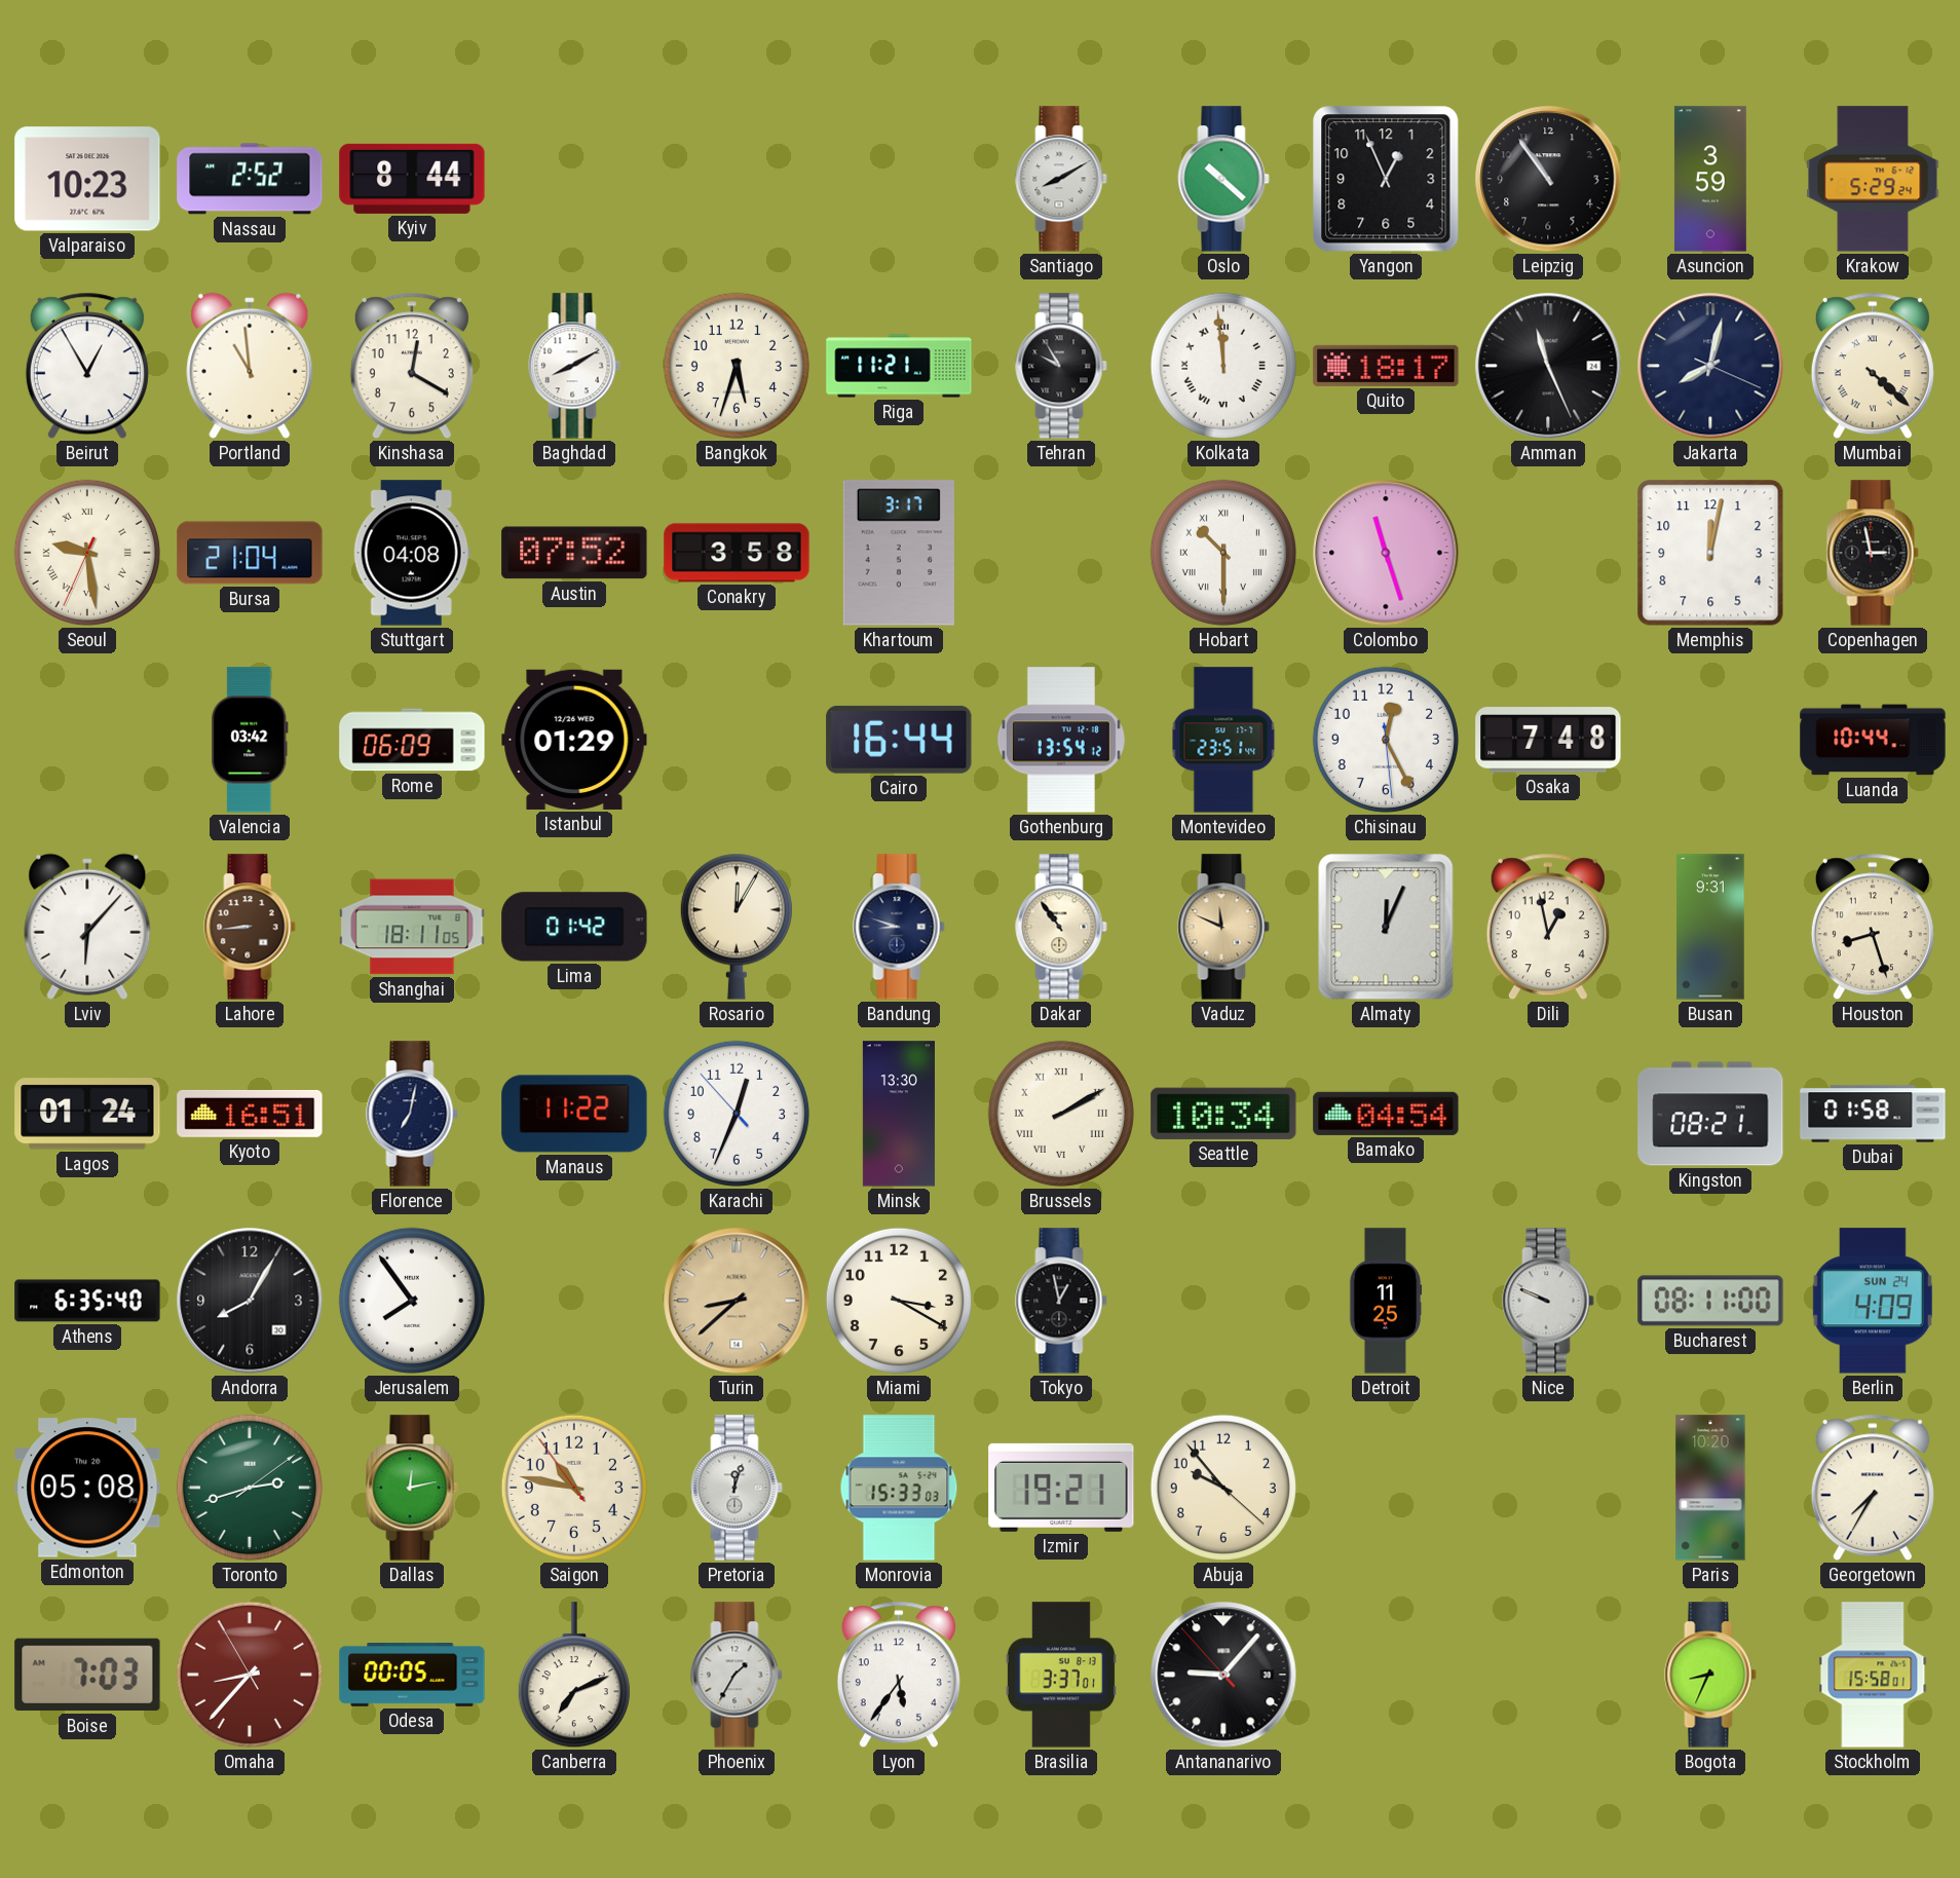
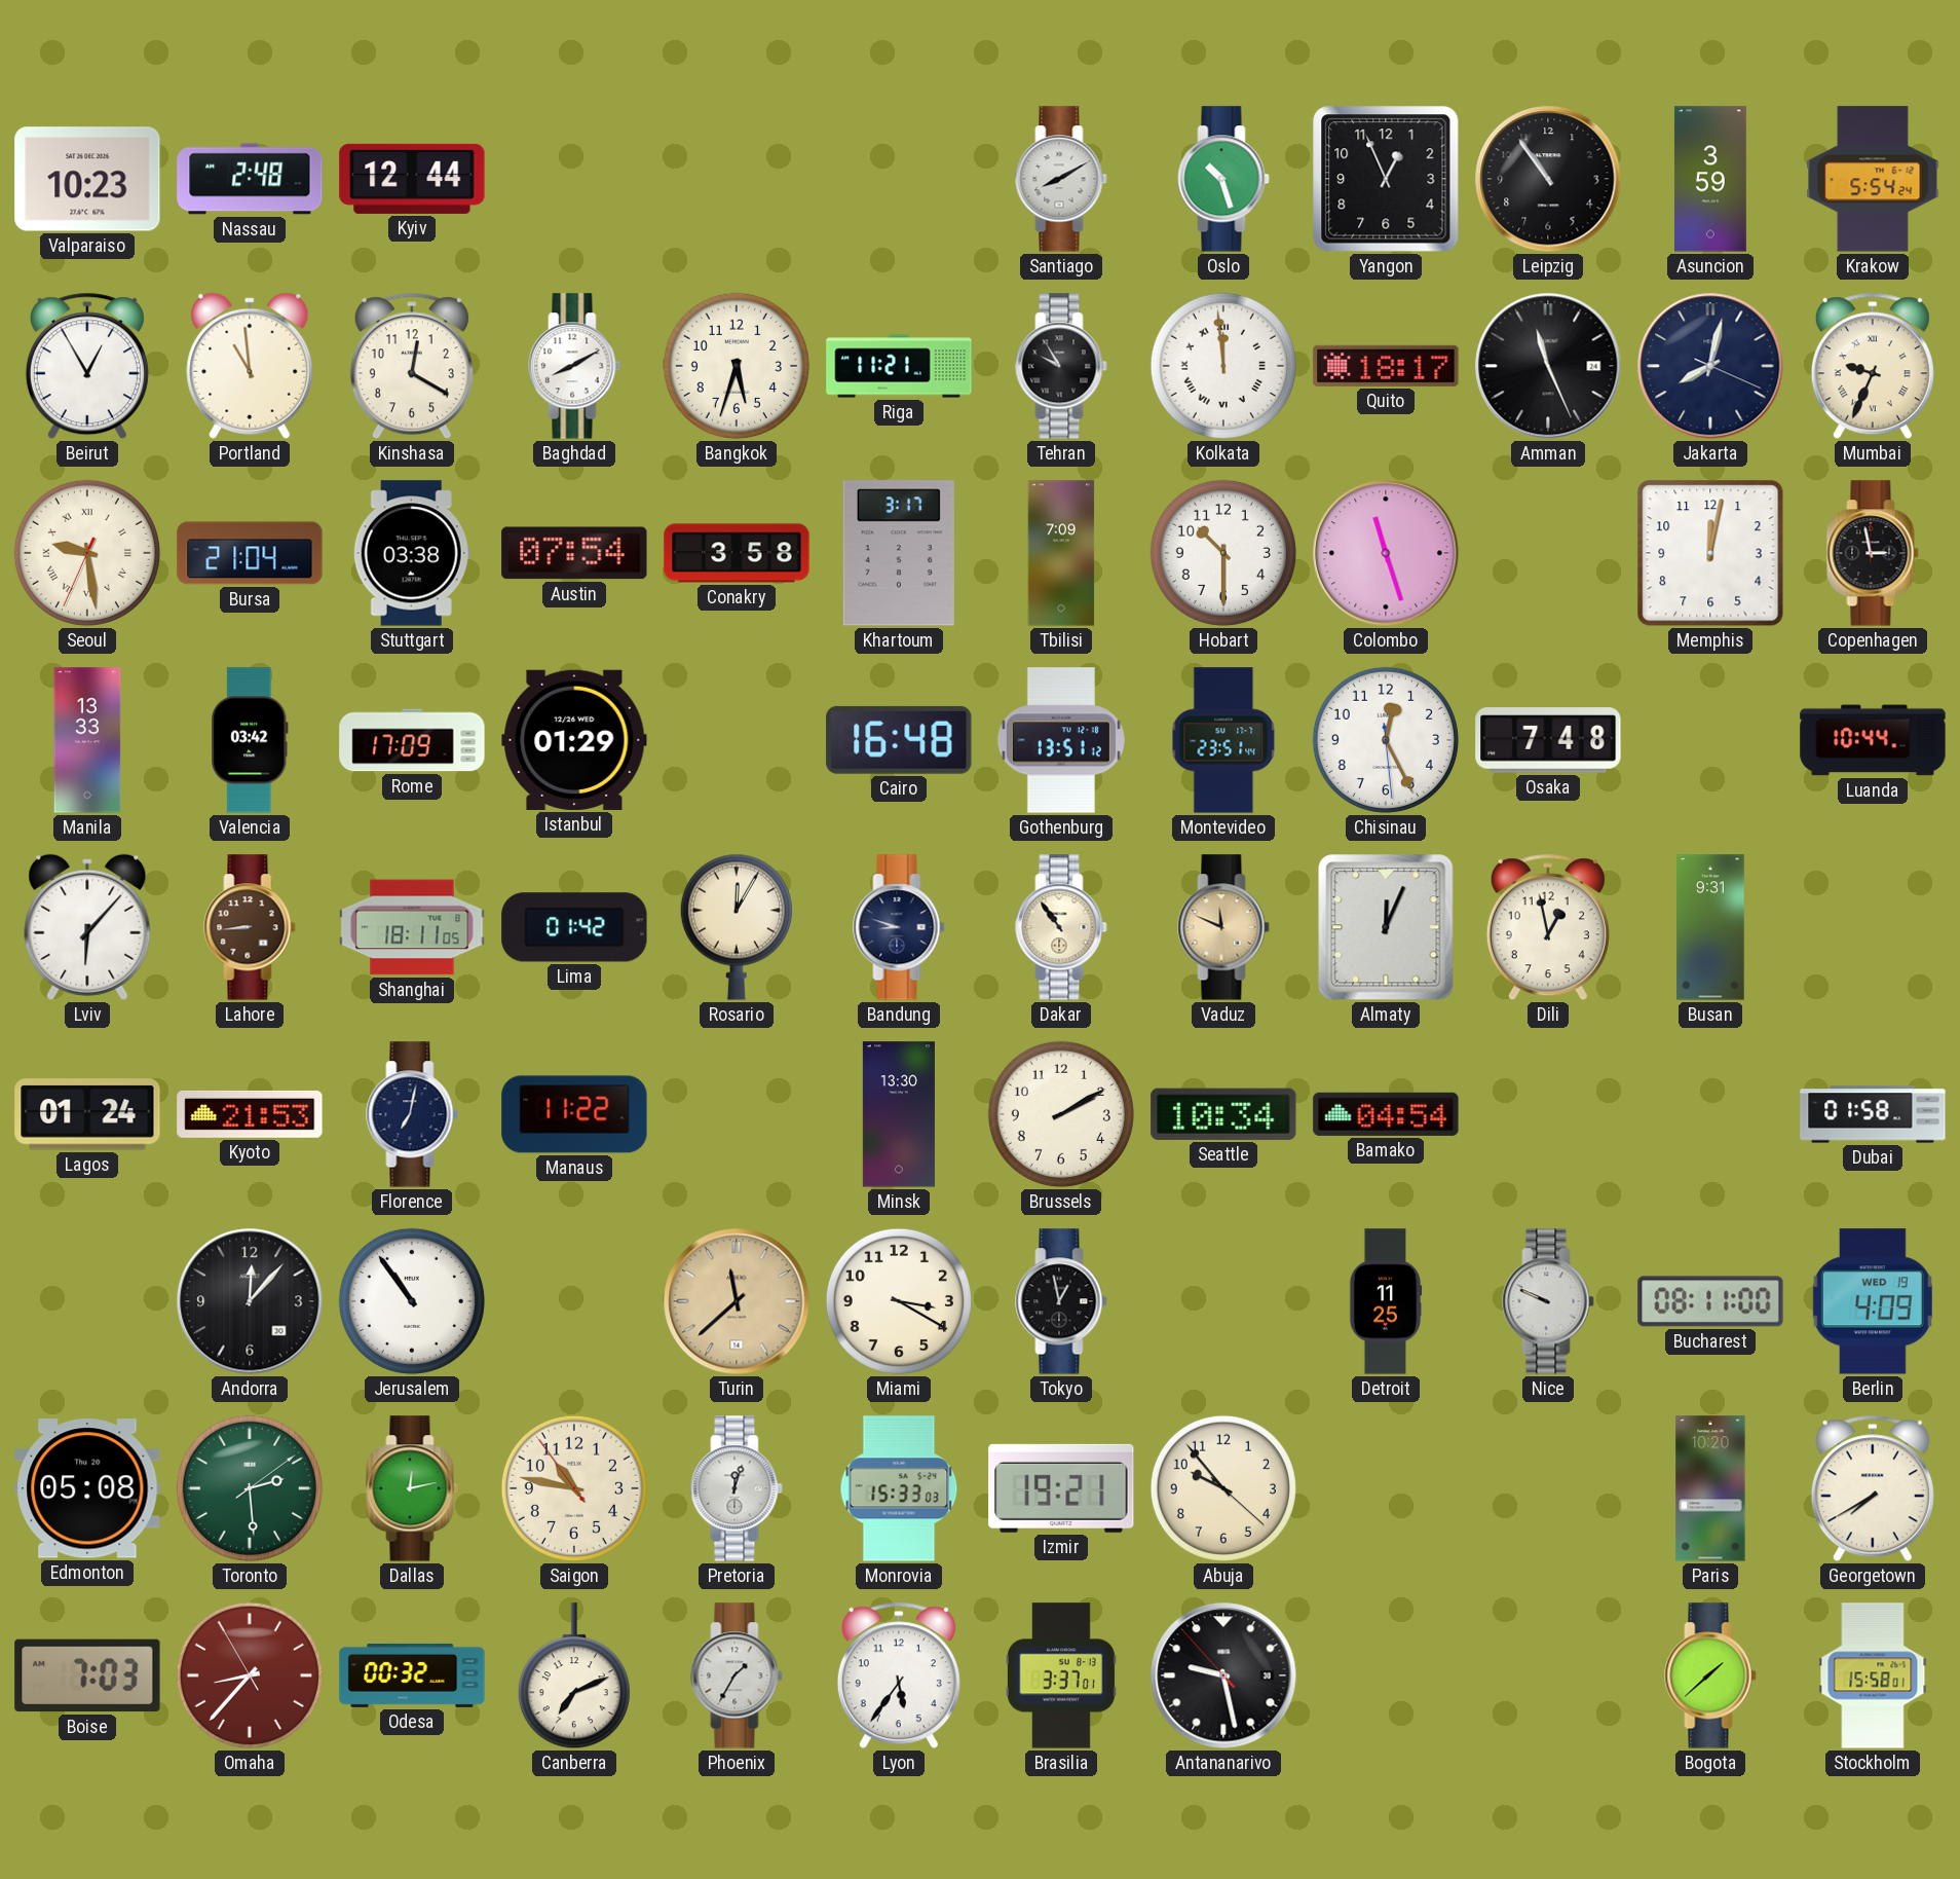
Nassau: 2:52 -> 2:48 (250, 179)
Kyiv: 8:44 -> 12:44 (412, 179)
Oslo: 10:22 -> 10:27 (1223, 179)
Krakow: 5:29 -> 5:54 (1873, 179)
Mumbai: 4:22 -> 9:34 (1873, 366)
Stuttgart: 04:08 -> 03:38 (412, 553)
Austin: 07:52 -> 07:54 (574, 553)
Tbilisi: none -> 7:09 (1061, 553)
Hobart numerals: Roman -> Arabic (1223, 553)
Manila: none -> 13:33 (87, 740)
Rome: 06:09 -> 17:09 (412, 740)
Cairo: 16:44 -> 16:48 (899, 740)
Gothenburg: 13:54 -> 13:51 (1061, 740)
Houston: 8:27 -> none (1873, 927)
Kyoto: 16:51 -> 21:53 (250, 1114)
Karachi: 12:33 -> none (737, 1114)
Brussels numerals: Roman -> Arabic (1061, 1114)
Kingston: 08:21 -> none (1710, 1114)
Athens: 6:35 -> none (87, 1301)
Andorra: 8:05 -> 12:07 (250, 1301)
Jerusalem: 7:54 -> 10:54 (412, 1301)
Turin: 8:38 -> 11:38 (737, 1301)
Berlin date: SUN 24 -> WED 19 (1873, 1301)
Toronto: 2:42 -> 2:29 (250, 1488)
Georgetown: 7:35 -> 7:40 (1873, 1488)
Odesa: 00:05 -> 00:32 (412, 1675)
Antananarivo: 9:06 -> 9:27 (1223, 1675)
Bogota: 8:34 -> 1:38 (1710, 1675)
